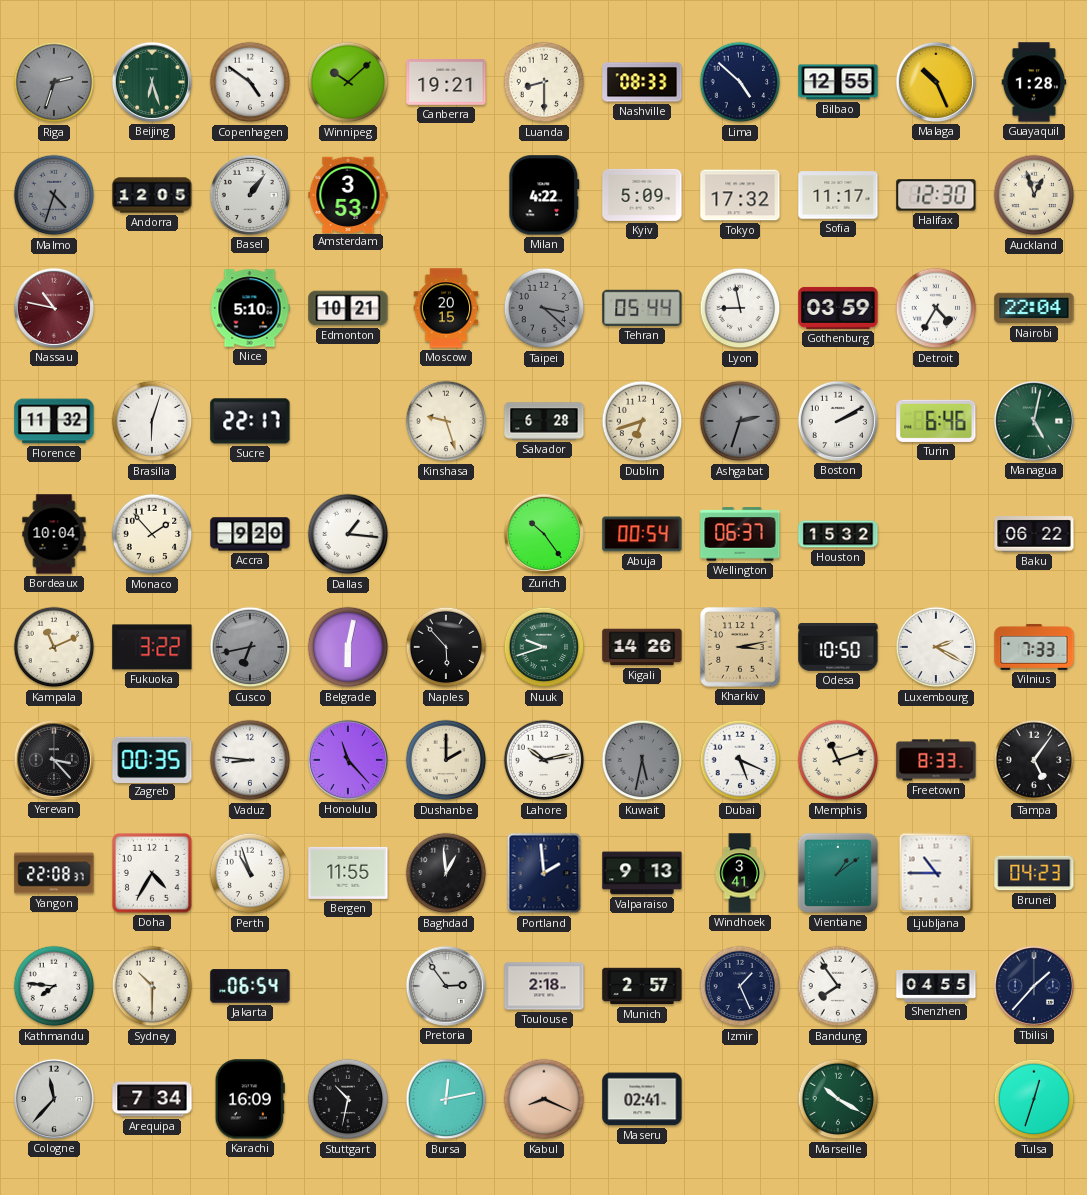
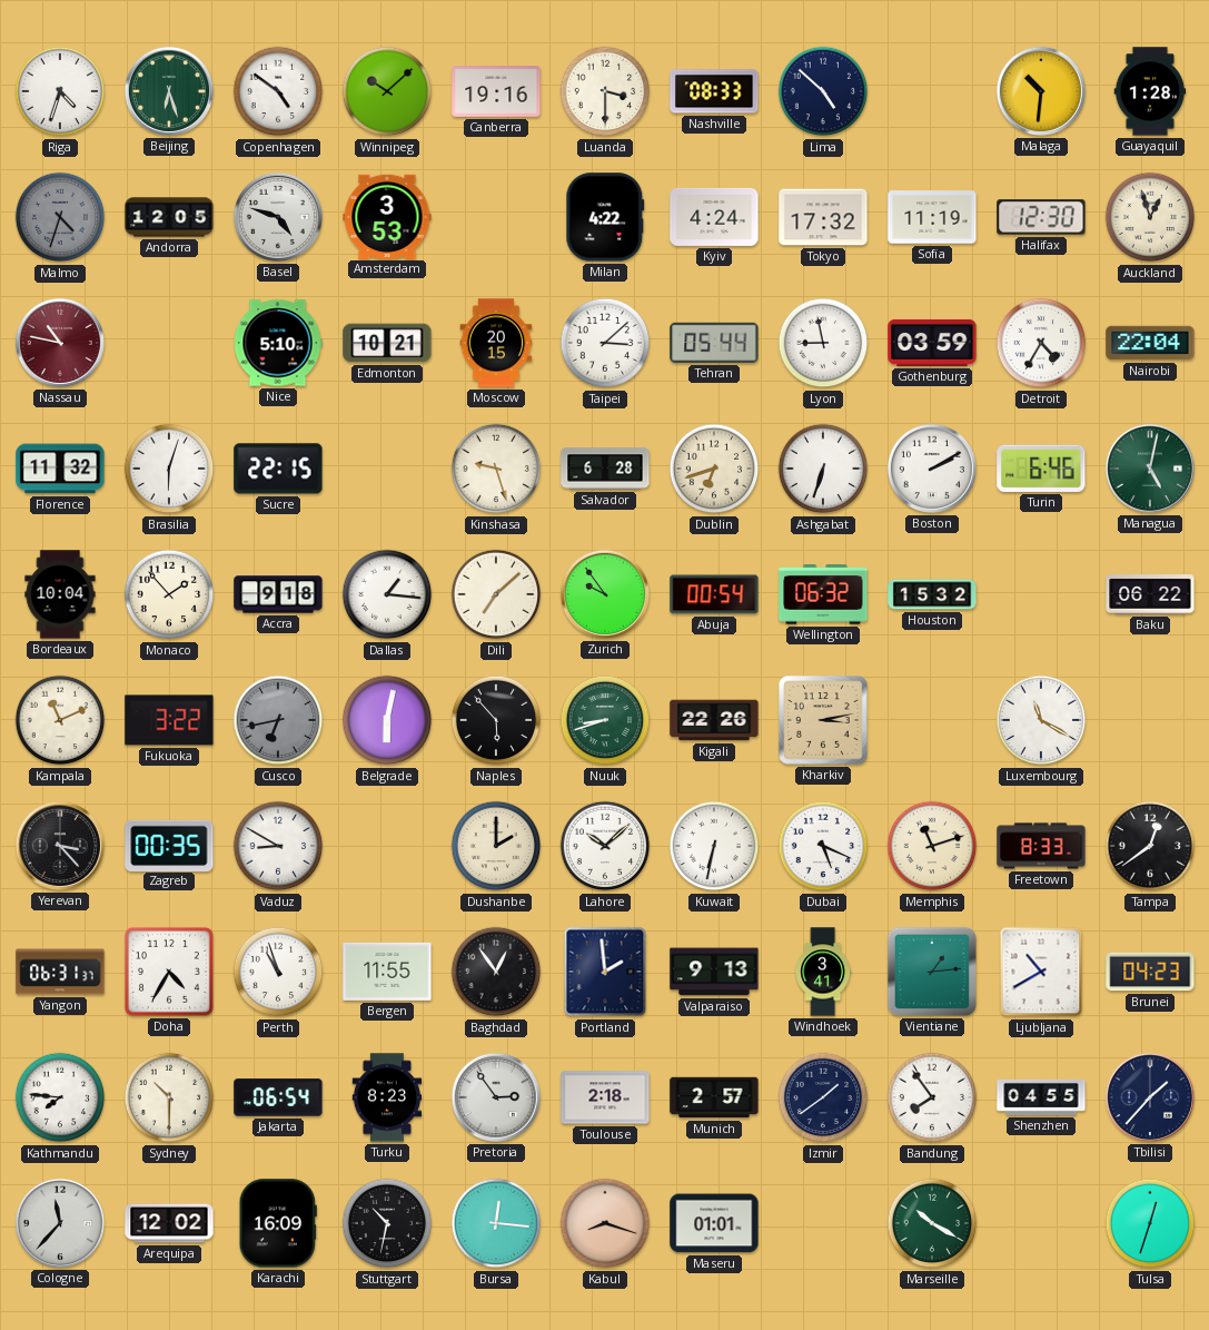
Riga: 2:33 -> 4:33 (60, 91)
Riga dial: grey -> white (60, 91)
Canberra: 19:21 -> 19:16 (496, 92)
Luanda: 8:30 -> 3:30 (605, 91)
Bilbao: 12:55 -> none (838, 82)
Malaga: 10:26 -> 10:31 (1041, 91)
Basel: 1:06 -> 4:48 (278, 217)
Kyiv: 5:09 -> 4:24 (714, 217)
Sofia: 11:17 -> 11:19 (932, 217)
Taipei: 3:22 -> 3:08 (605, 343)
Taipei dial: grey -> white (605, 343)
Sucre: 22:17 -> 22:15 (278, 469)
Ashgabat: 2:33 -> 6:33 (823, 469)
Ashgabat dial: grey -> white (823, 469)
Accra: 9:20 -> 9:18 (278, 594)
Dili: none -> 7:08 (496, 594)
Zurich: 10:24 -> 9:54 (605, 594)
Wellington: 06:37 -> 06:32 (823, 594)
Nuuk: 9:42 -> 8:42 (605, 720)
Kigali: 14:26 -> 22:26 (714, 720)
Odesa: 10:50 -> none (838, 647)
Luxembourg: 2:20 -> 11:20 (1041, 720)
Vilnius: 7:33 -> none (1034, 647)
Vaduz: 8:46 -> 8:50 (278, 846)
Honolulu: 11:23 -> none (348, 760)
Lahore: 10:13 -> 10:08 (605, 846)
Kuwait: 5:32 -> 6:32 (714, 846)
Kuwait dial: grey -> white (714, 846)
Tampa: 5:06 -> 12:39 (1150, 846)
Yangon: 22:08 -> 06:31 (60, 972)
Baghdad: 12:59 -> 12:54 (496, 972)
Vientiane: 1:09 -> 1:14 (932, 972)
Ljubljana: 10:45 -> 10:40 (1041, 972)
Turku: none -> 8:23 (387, 1097)
Izmir: 1:26 -> 1:39 (823, 1097)
Arequipa: 7:34 -> 12:02 (169, 1223)
Bursa: 12:13 -> 12:16 (496, 1223)
Kabul: 8:19 -> 8:18 (605, 1223)
Maseru: 02:41 -> 01:01 (714, 1223)
